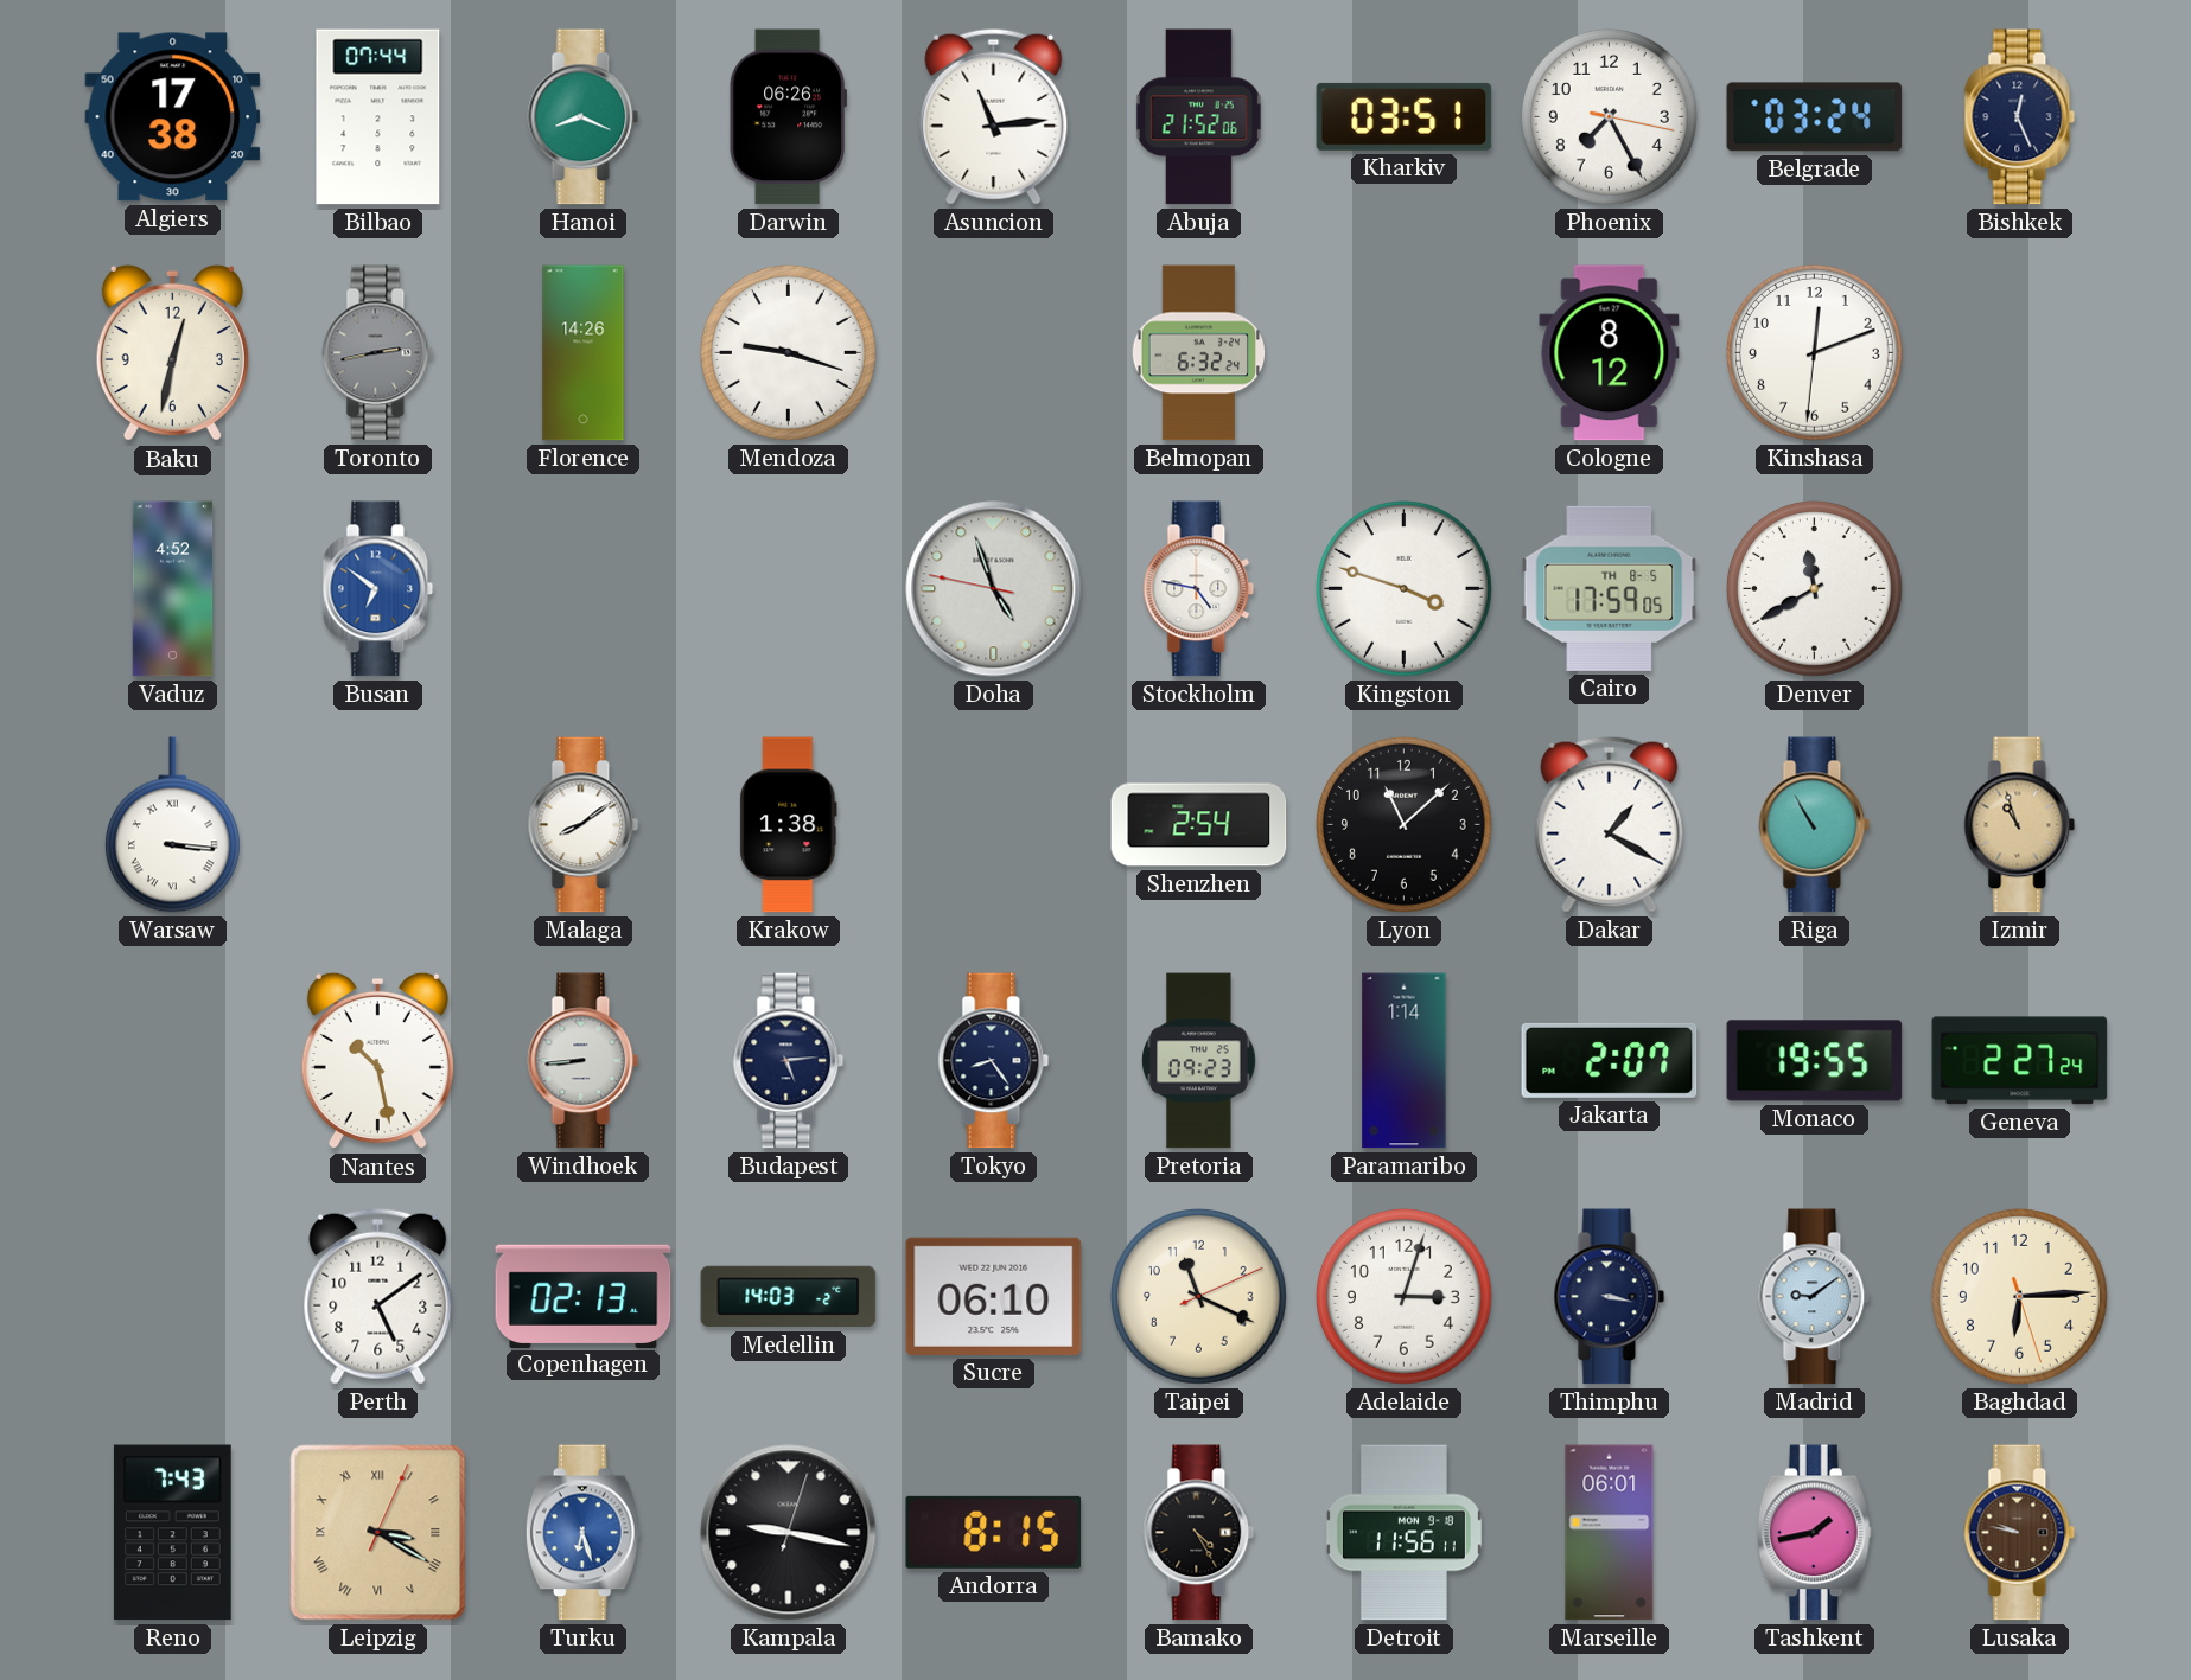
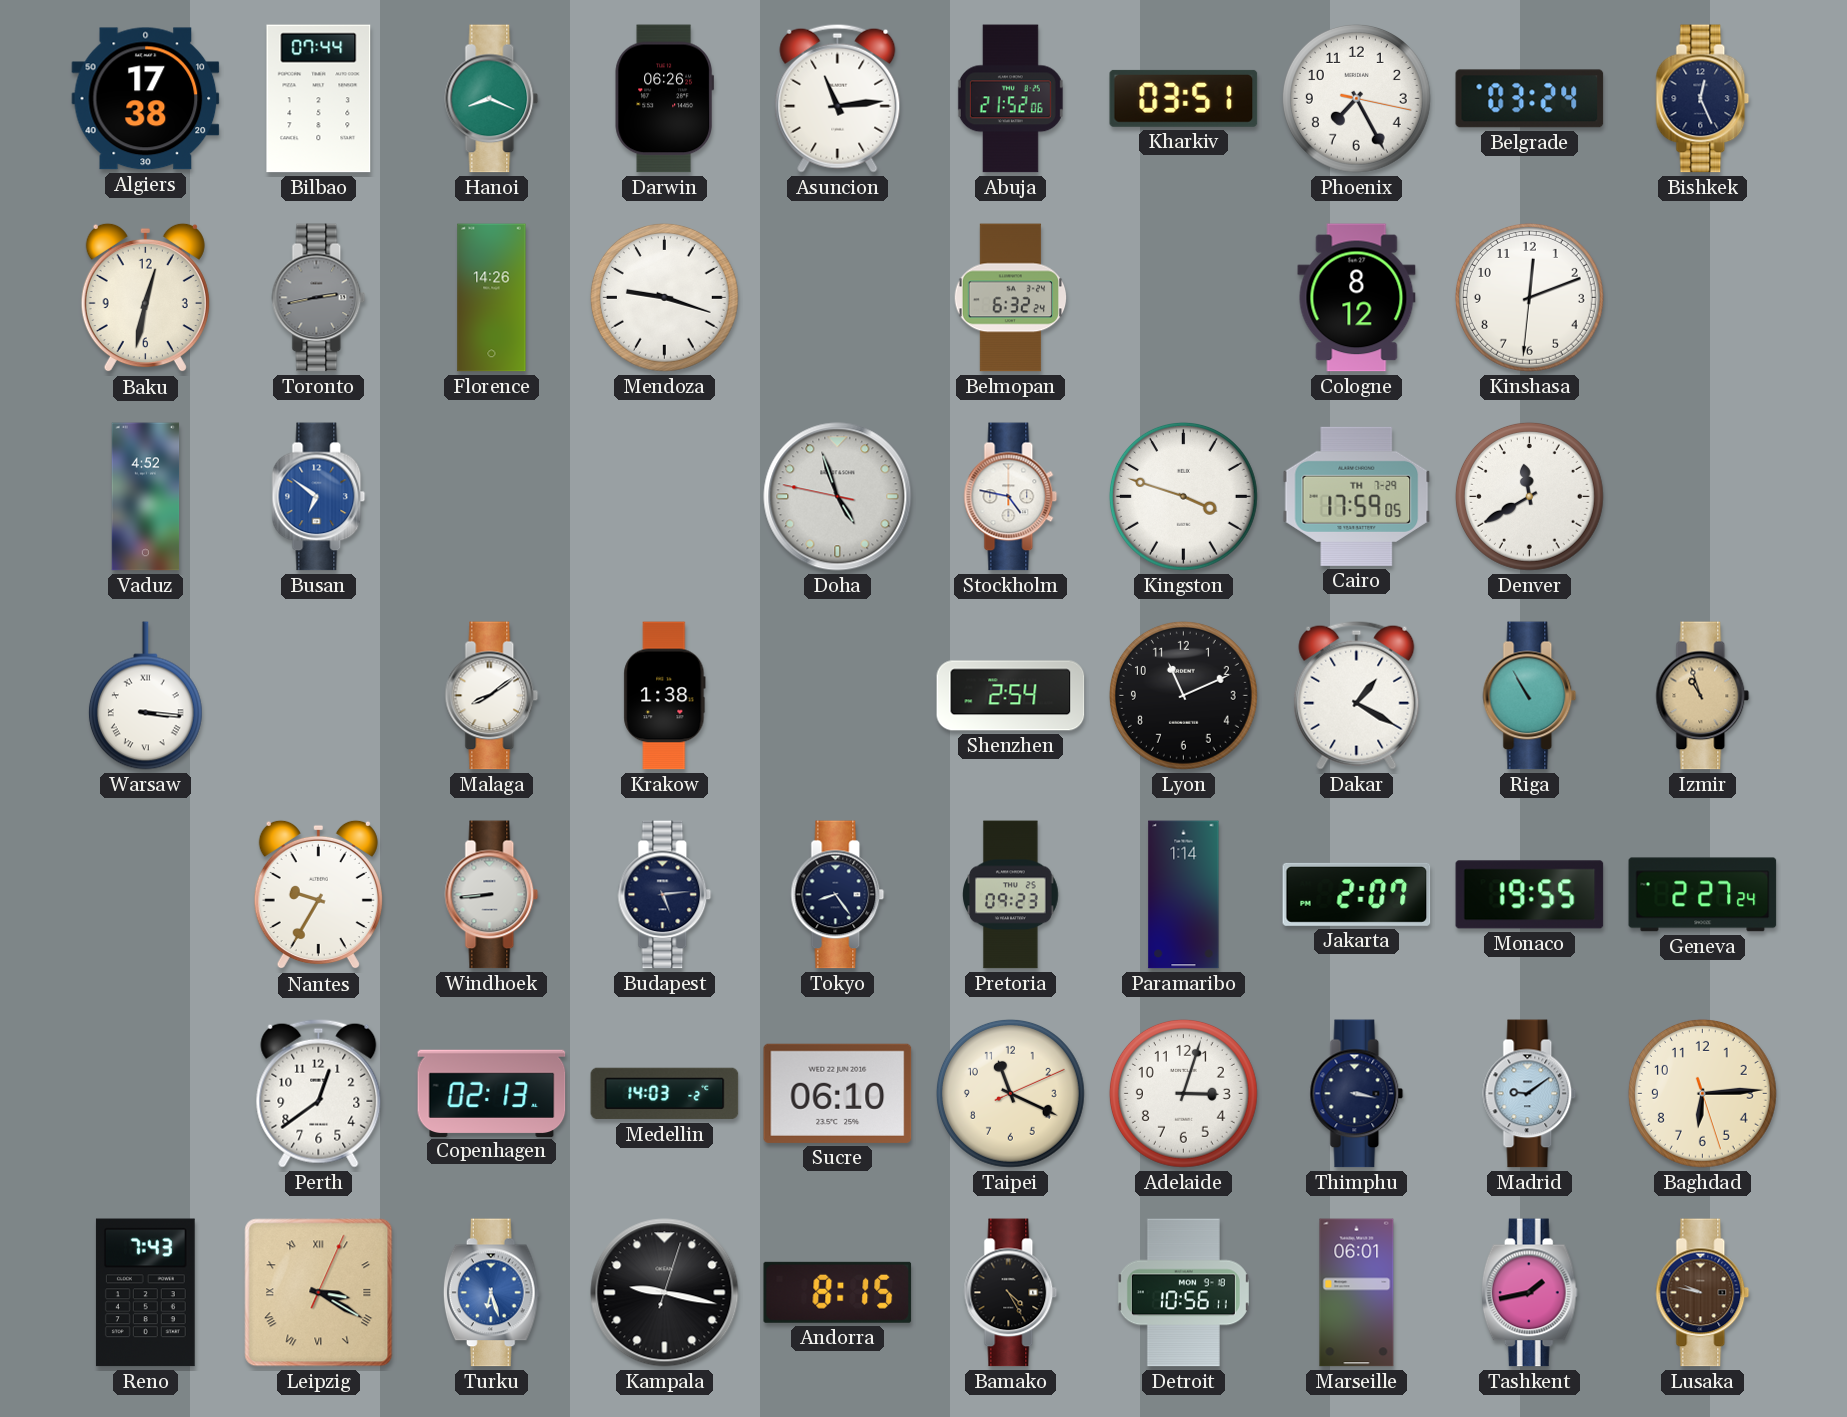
Cairo date: TH 8-5 -> TH 7-29 (1357, 496)
Lyon: 11:08 -> 11:11 (1183, 695)
Nantes: 10:28 -> 9:35 (318, 895)
Perth: 5:09 -> 12:39 (319, 1093)
Detroit: 11:56 -> 10:56 (1183, 1293)
